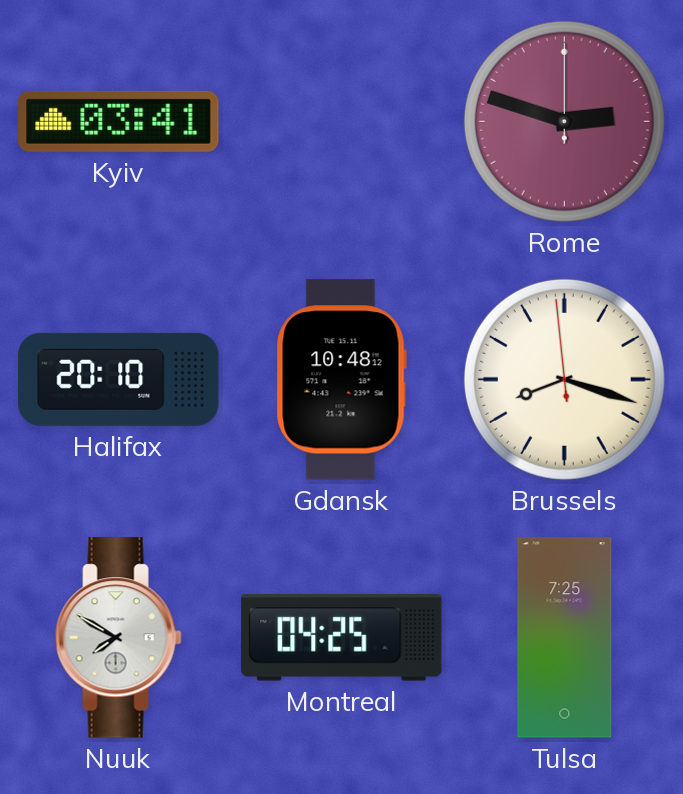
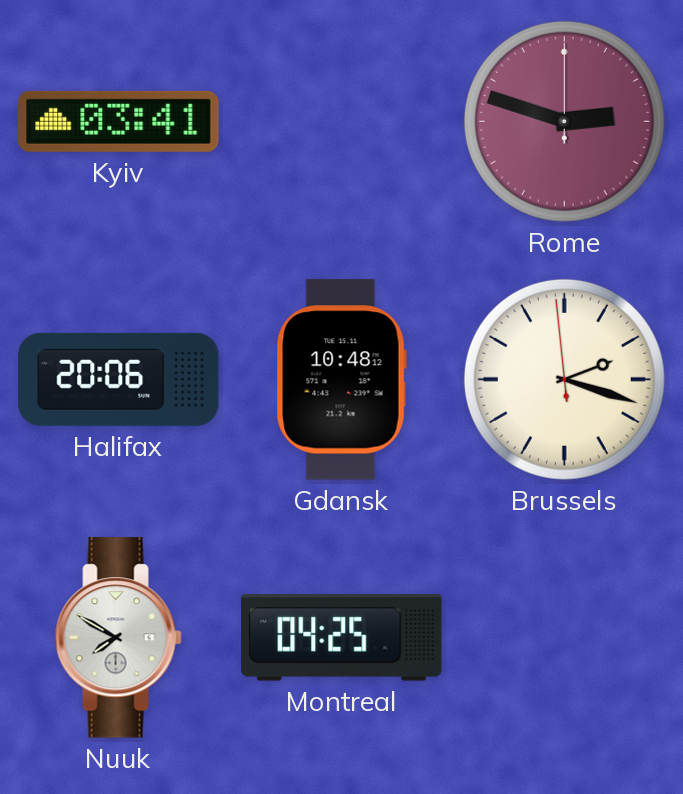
Halifax: 20:10 -> 20:06 (119, 379)
Brussels: 8:17 -> 2:17 (564, 379)
Tulsa: 7:25 -> none (565, 638)
